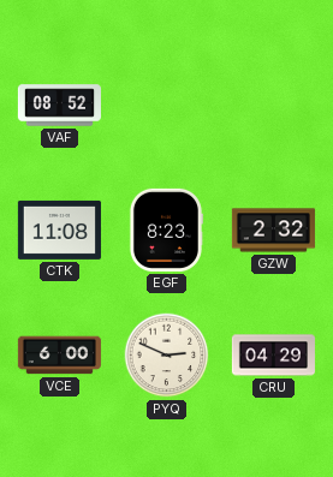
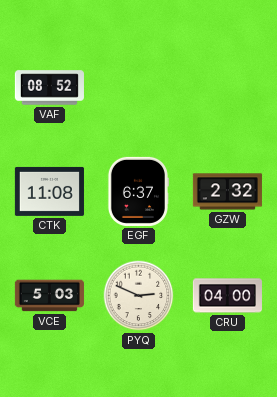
EGF: 8:23 -> 6:37 (138, 191)
VCE: 6:00 -> 5:03 (49, 296)
CRU: 04:29 -> 04:00 (227, 296)
